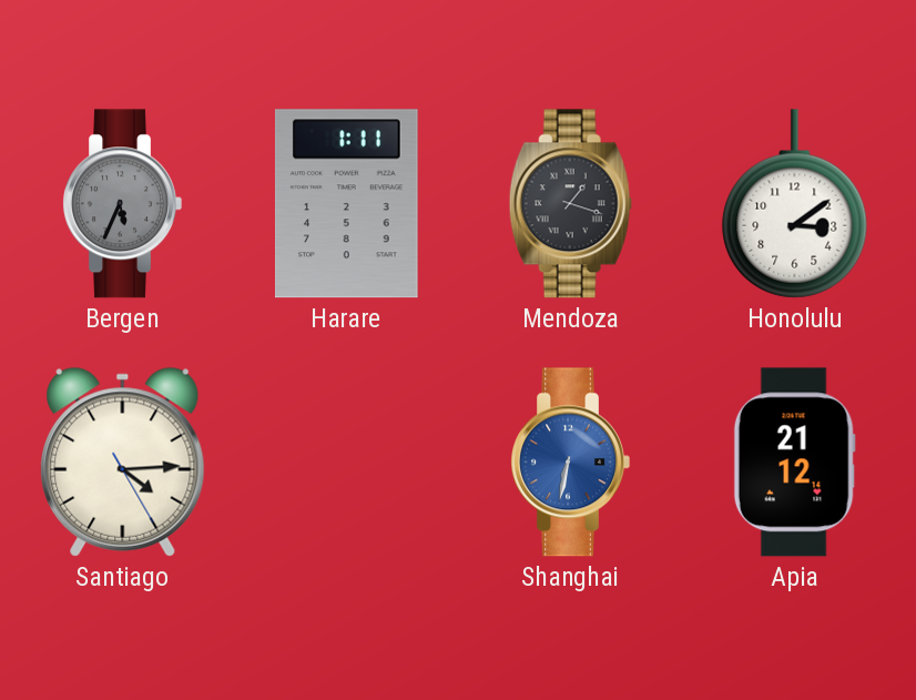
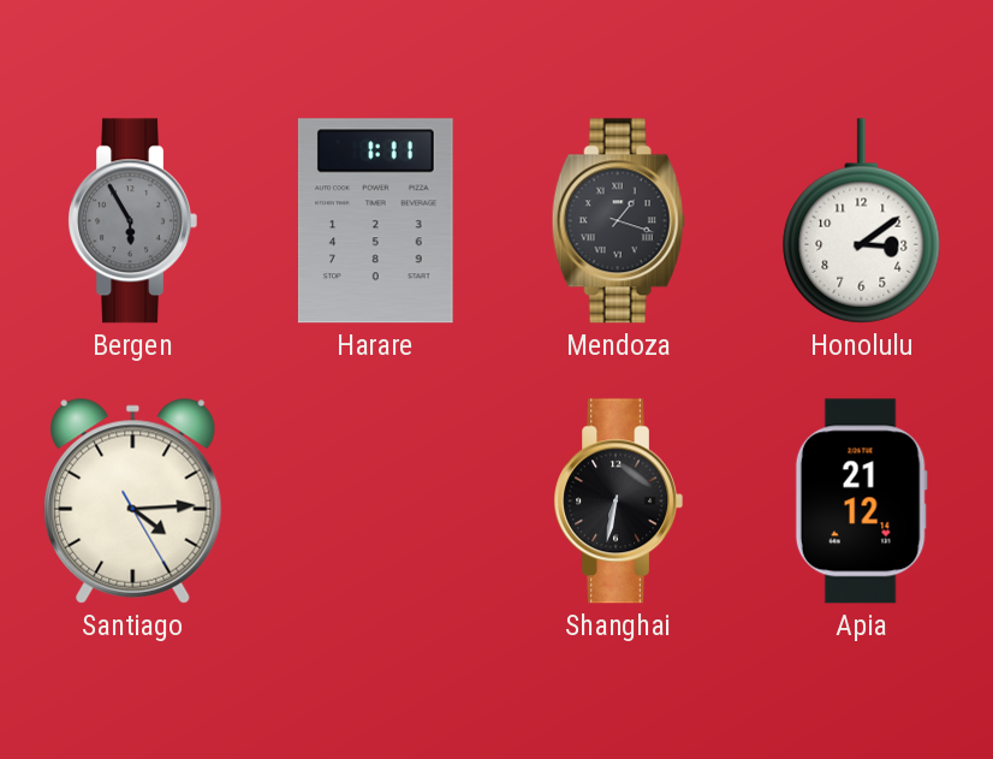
Bergen: 5:34 -> 5:55 (132, 221)
Shanghai dial: blue -> black (618, 502)
